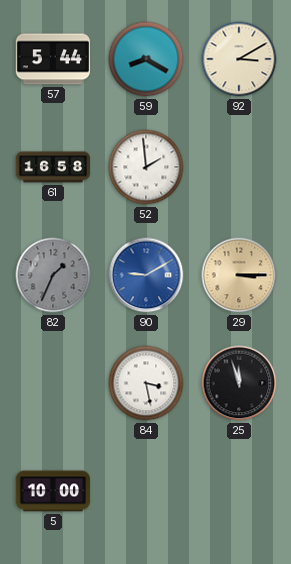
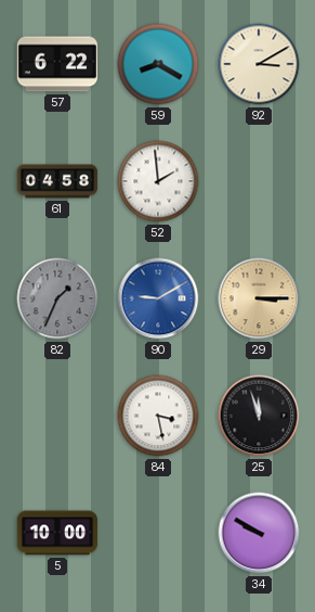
57: 5:44 -> 6:22 (57, 64)
61: 16:58 -> 04:58 (57, 181)
34: none -> 9:50 (259, 533)
